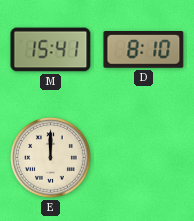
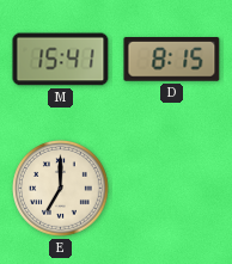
D: 8:10 -> 8:15 (172, 60)
E: 12:00 -> 7:00 (61, 189)
